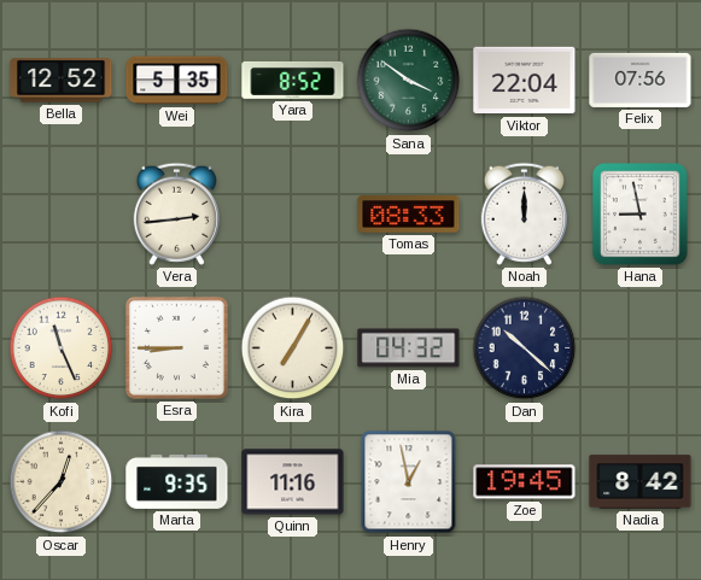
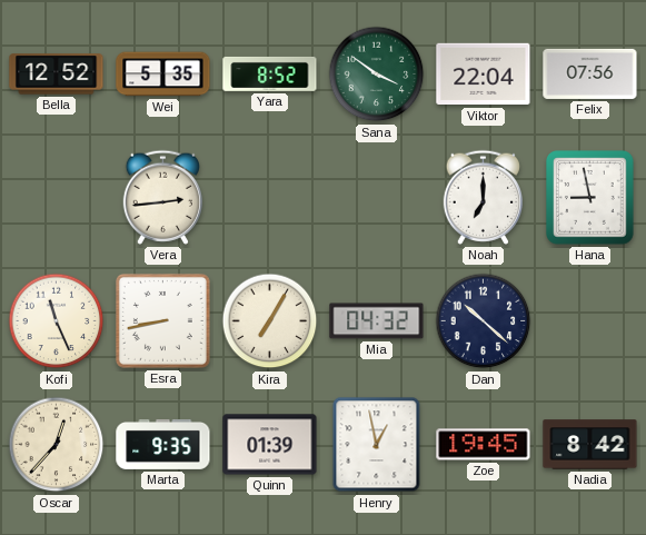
Tomas: 08:33 -> none (409, 215)
Noah: 12:00 -> 7:00 (483, 197)
Esra: 8:45 -> 8:43 (162, 320)
Quinn: 11:16 -> 01:39 (270, 445)
